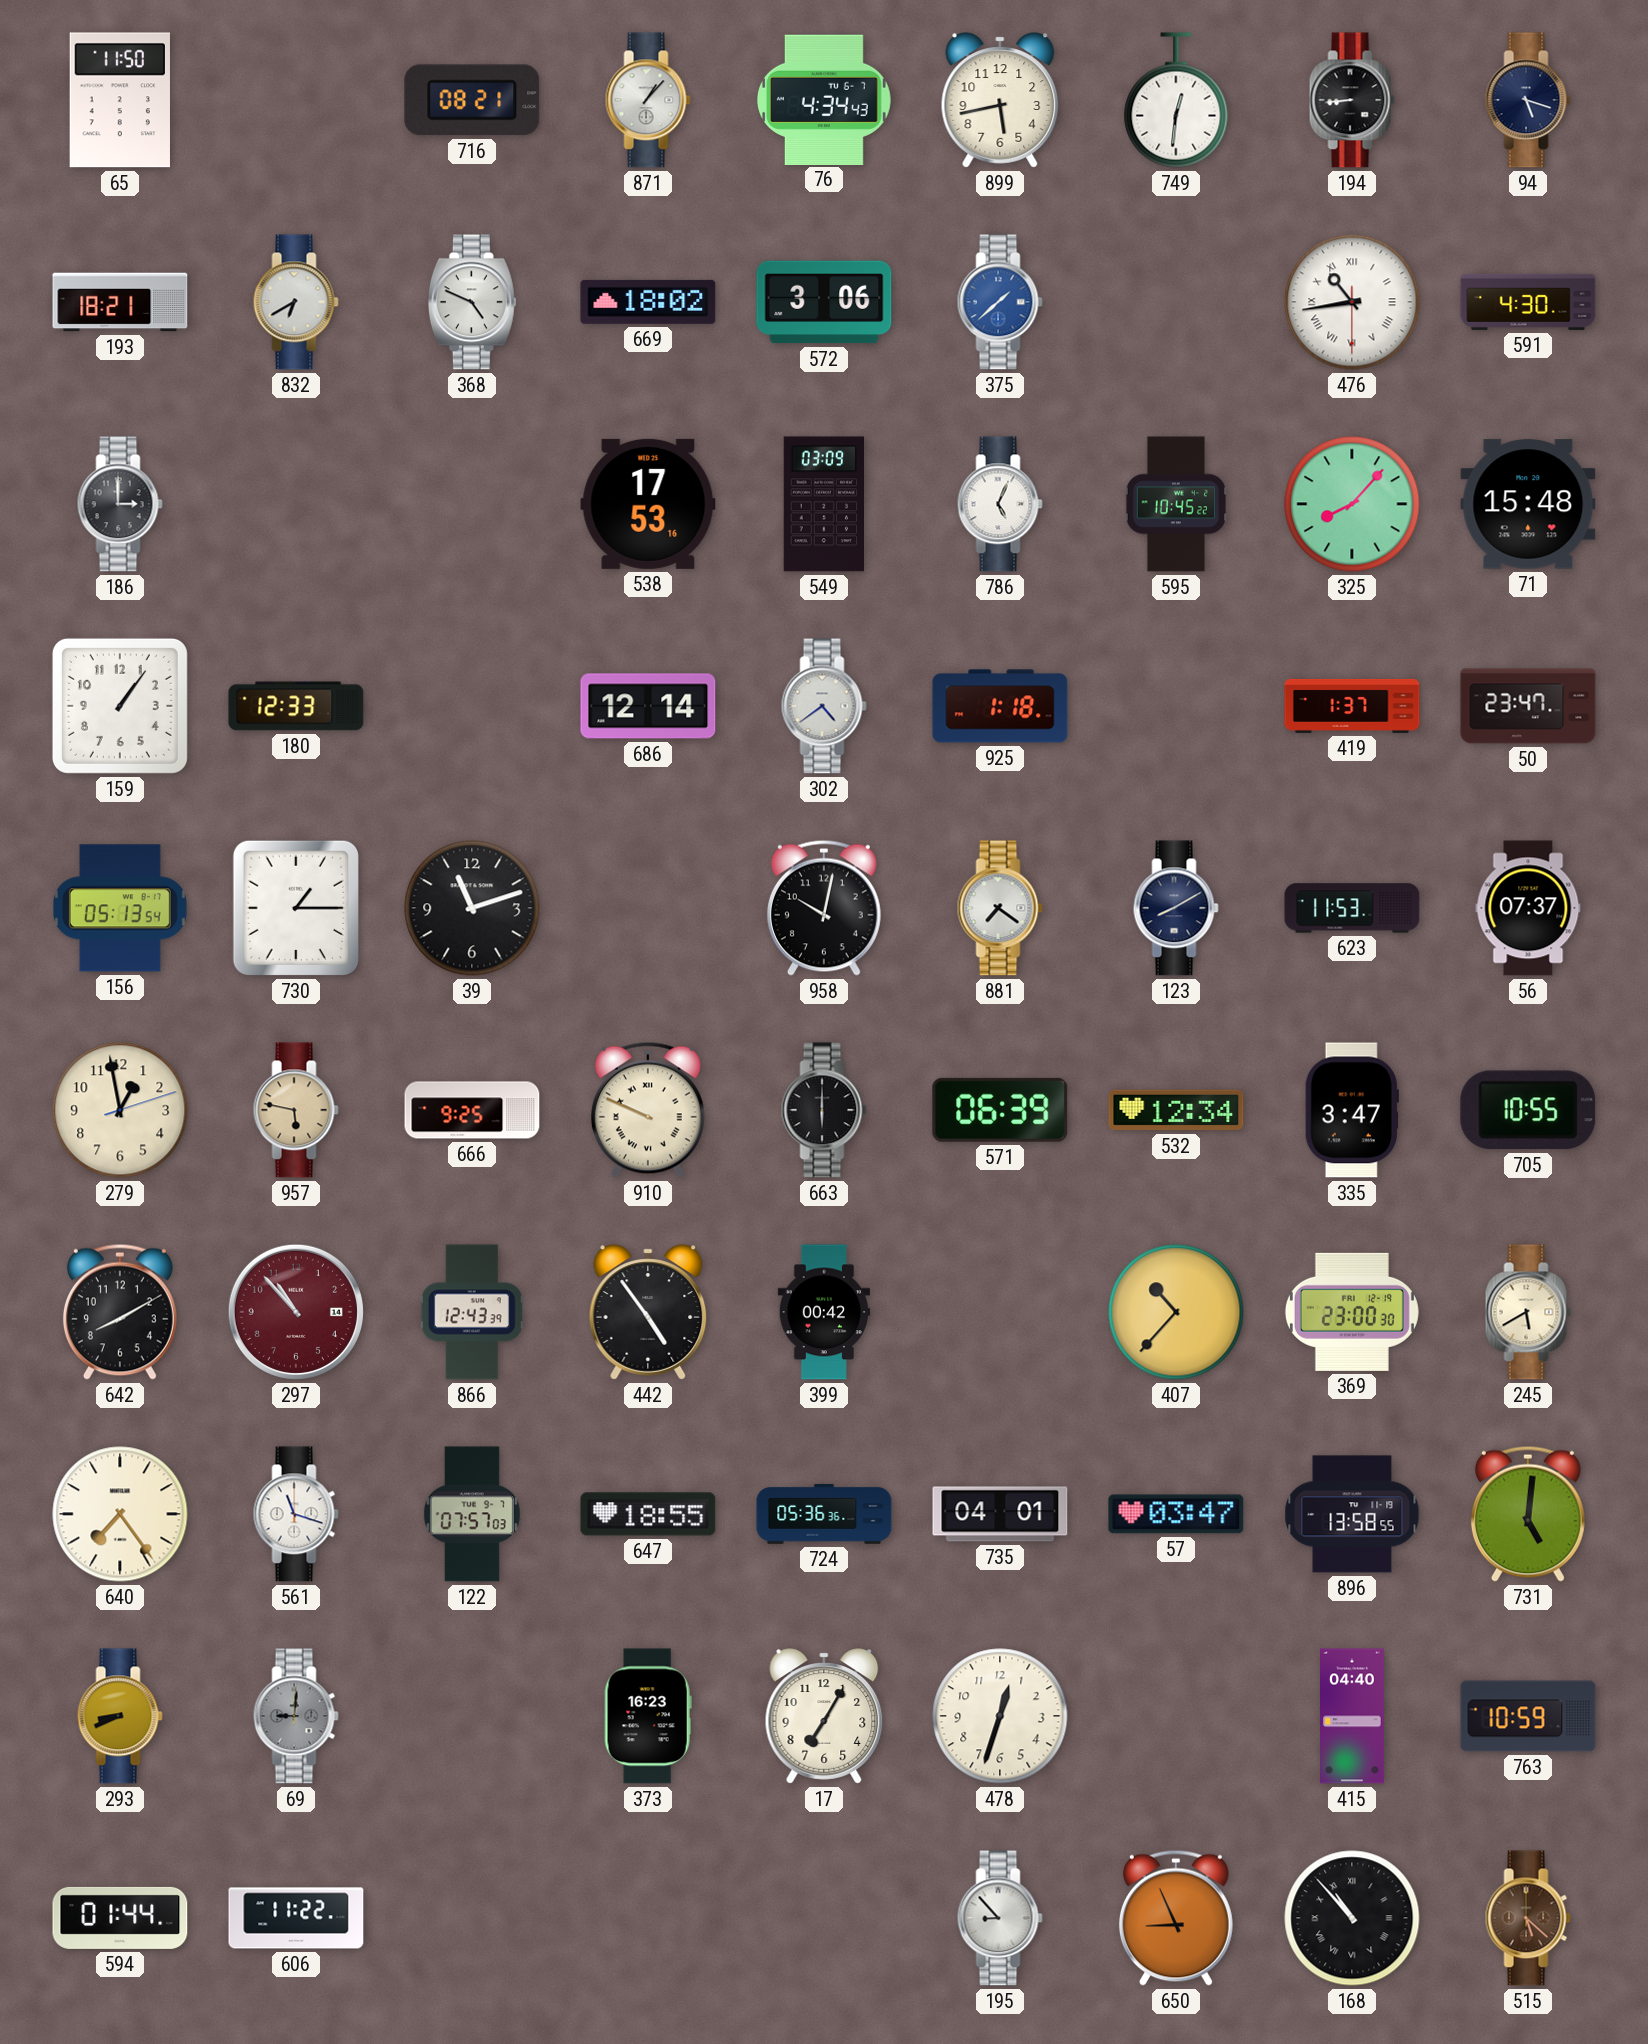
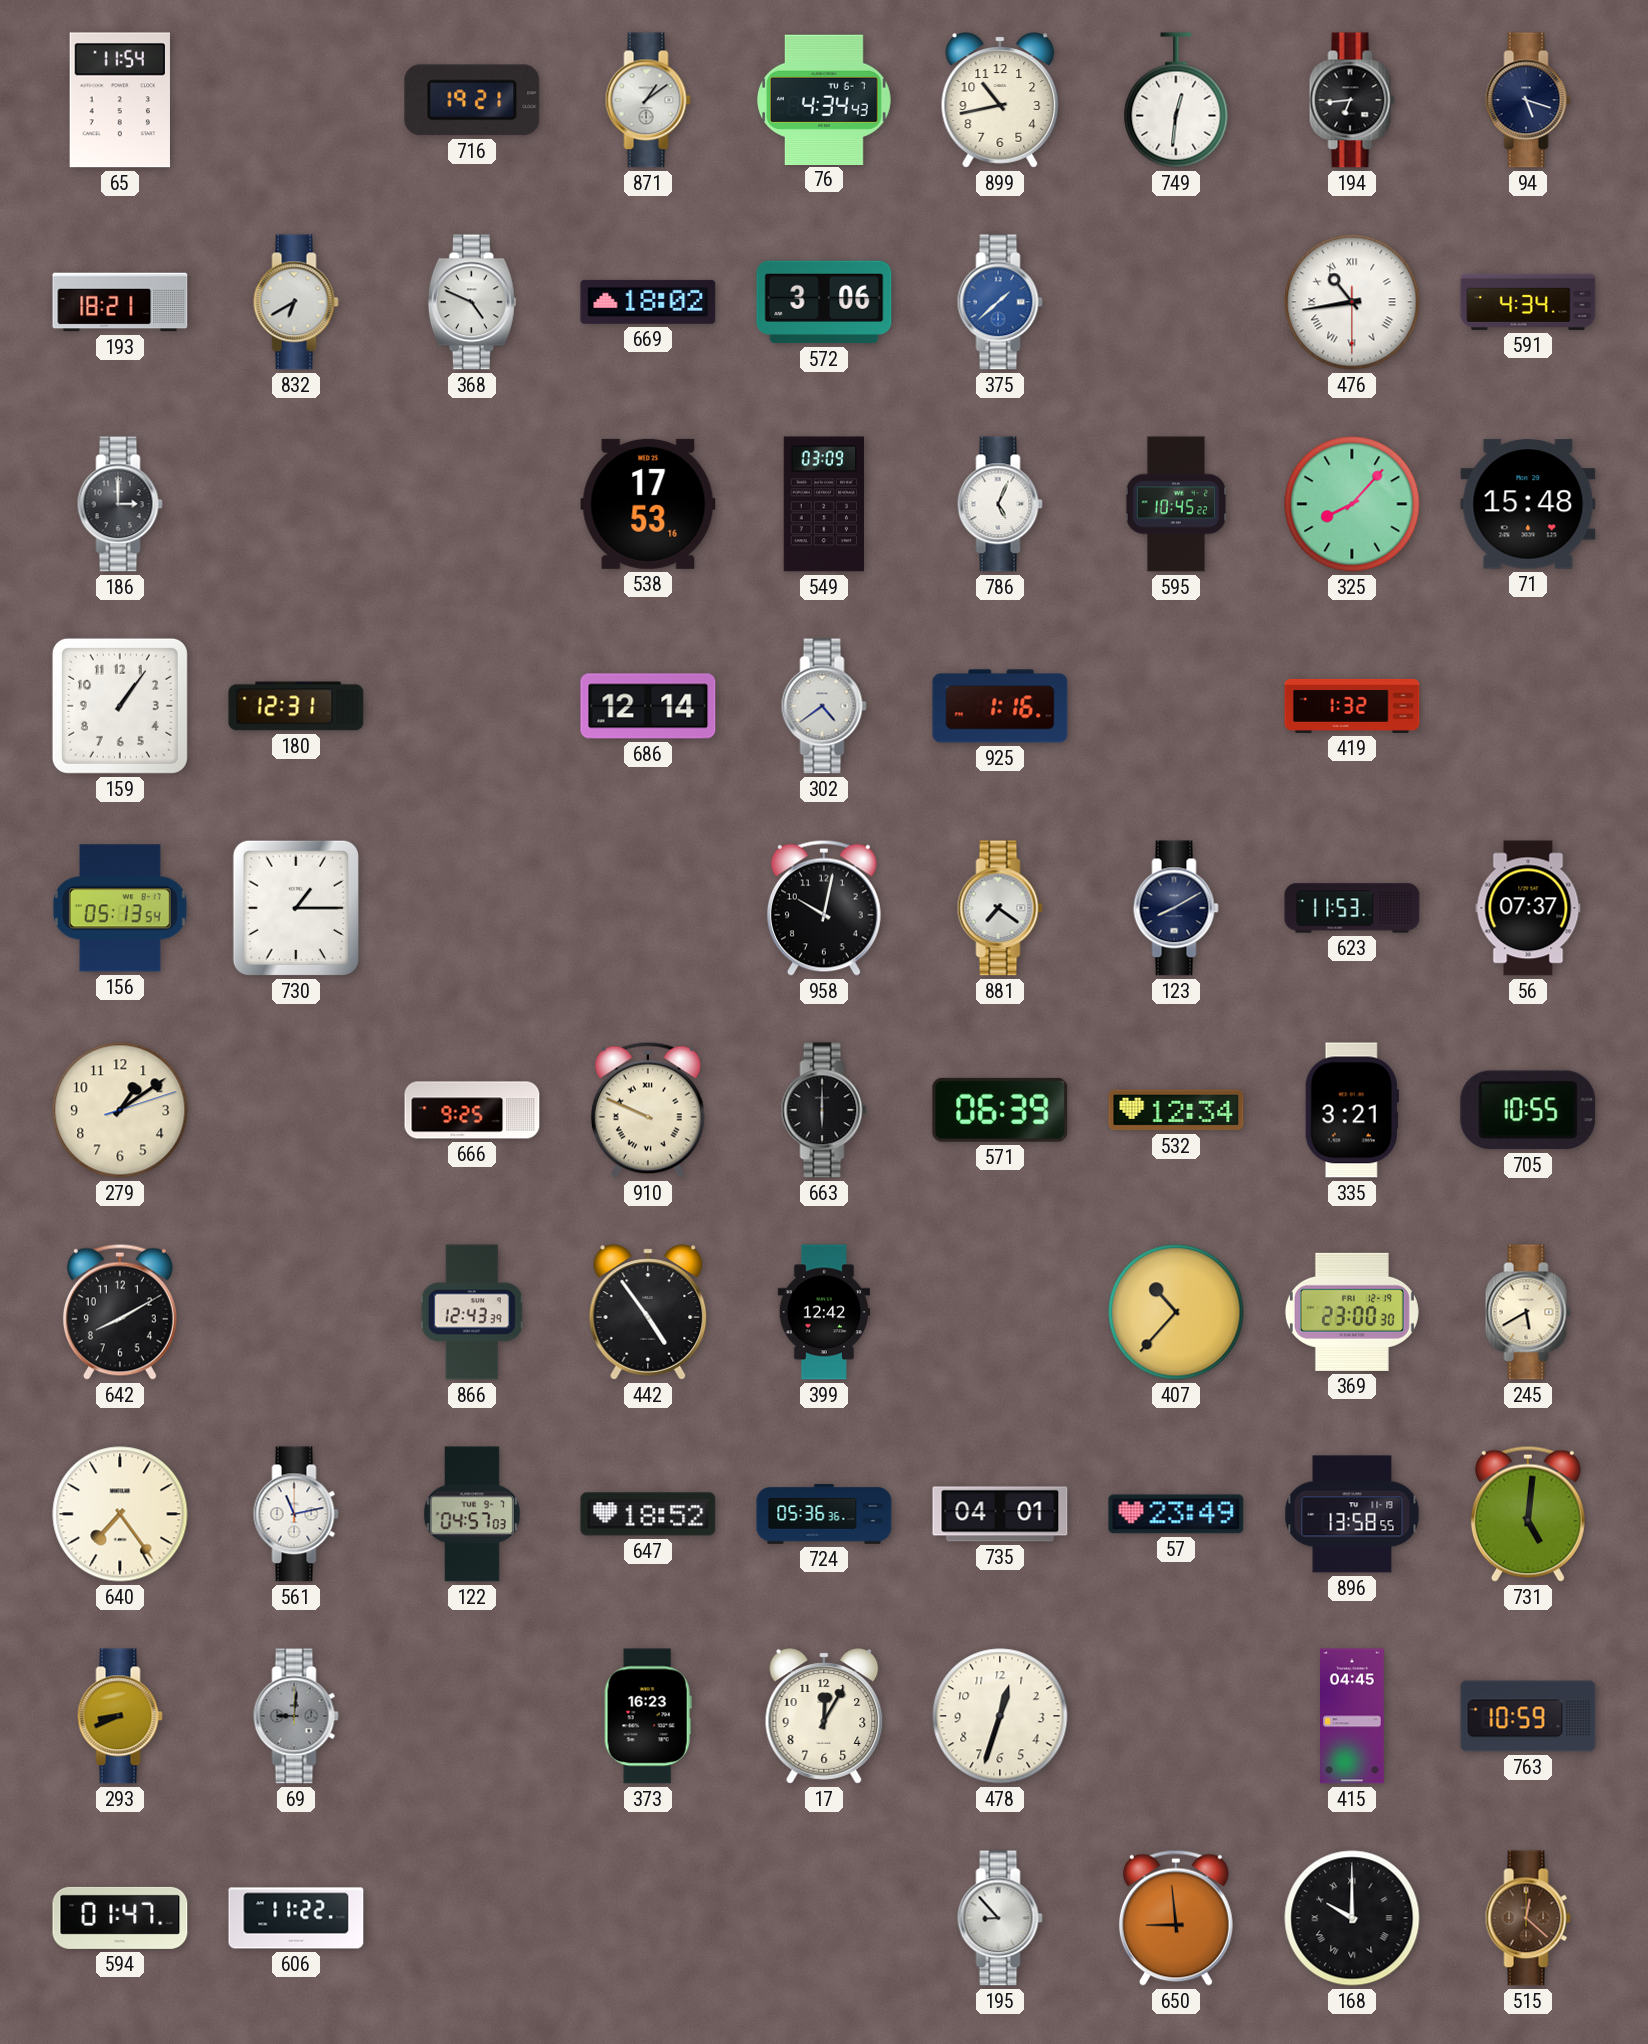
65: 11:50 -> 11:54 (120, 100)
716: 08:21 -> 19:21 (472, 100)
871: 1:07 -> 1:09 (648, 100)
899: 5:43 -> 10:43 (1000, 100)
194: 8:44 -> 6:44 (1352, 100)
591: 4:30 -> 4:34 (1528, 302)
180: 12:33 -> 12:31 (296, 706)
925: 1:18 -> 1:16 (1000, 706)
419: 1:37 -> 1:32 (1352, 706)
50: 23:47 -> none (1528, 706)
39: 11:12 -> none (472, 908)
279: 12:58 -> 1:09 (120, 1110)
957: 5:47 -> none (296, 1110)
335: 3:47 -> 3:21 (1352, 1110)
297: 10:53 -> none (296, 1312)
399: 00:42 -> 12:42 (824, 1312)
561: 11:18 -> 11:13 (296, 1514)
122: 07:57 -> 04:57 (472, 1514)
647: 18:55 -> 18:52 (648, 1514)
57: 03:47 -> 23:49 (1176, 1514)
17: 7:05 -> 12:05 (824, 1716)
415: 04:40 -> 04:45 (1353, 1716)
594: 01:44 -> 01:47 (120, 1918)
650: 8:56 -> 8:59 (1176, 1918)
168: 10:53 -> 10:00 (1352, 1918)
515: 5:22 -> 12:22 (1528, 1918)
